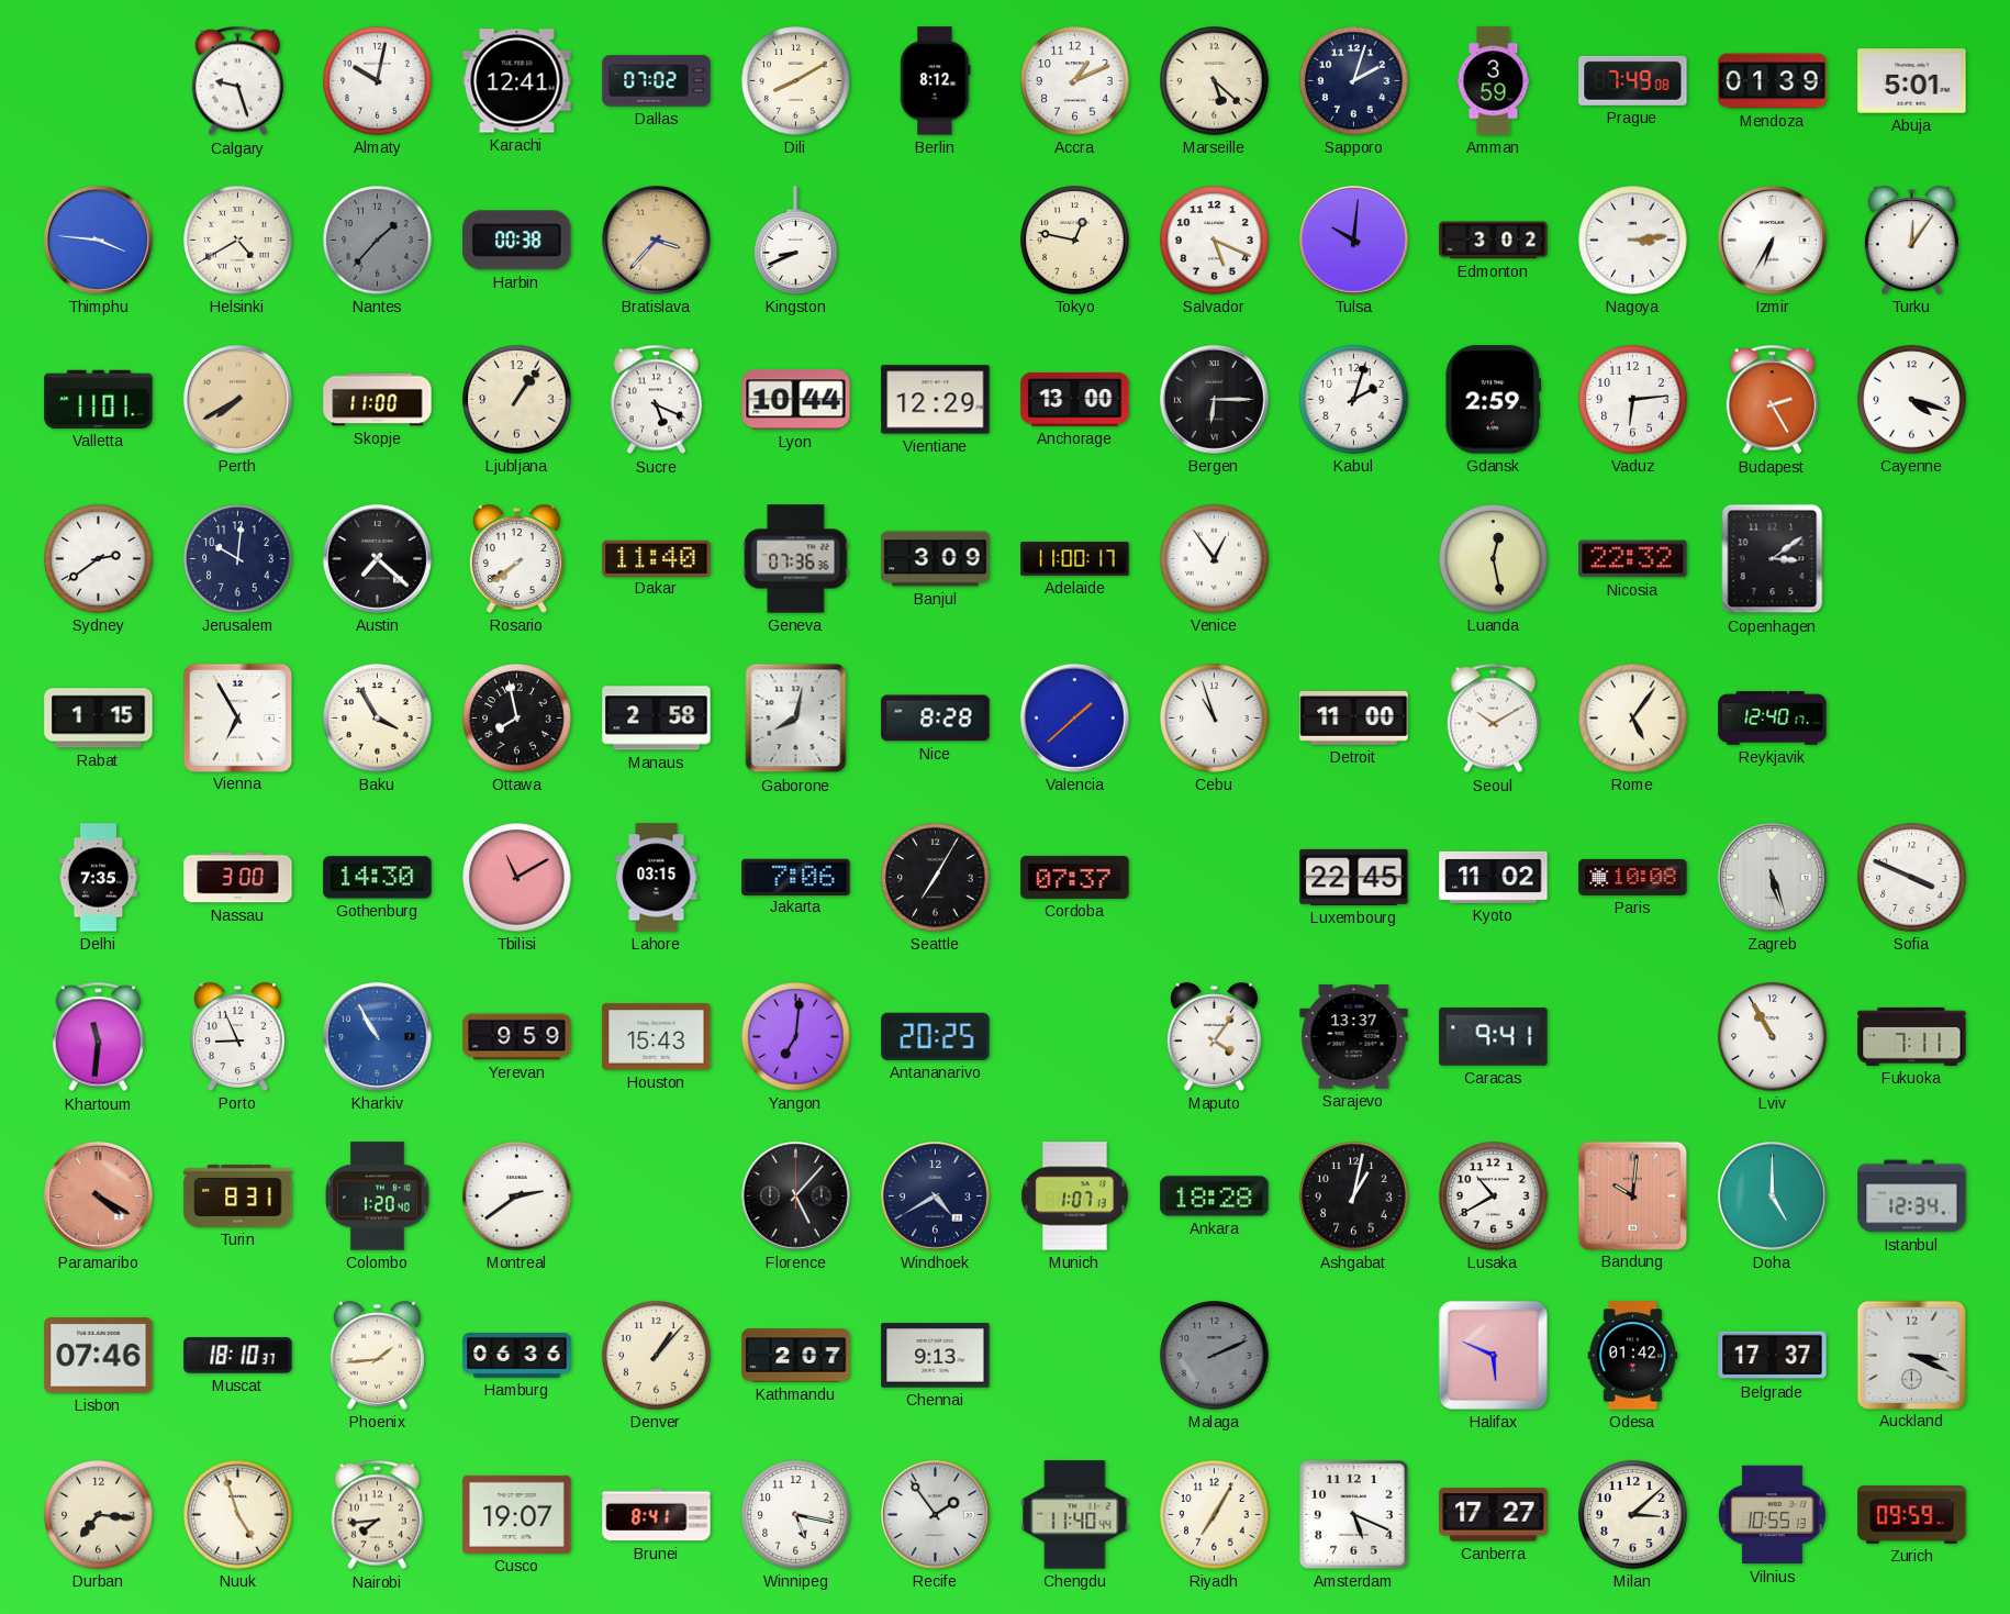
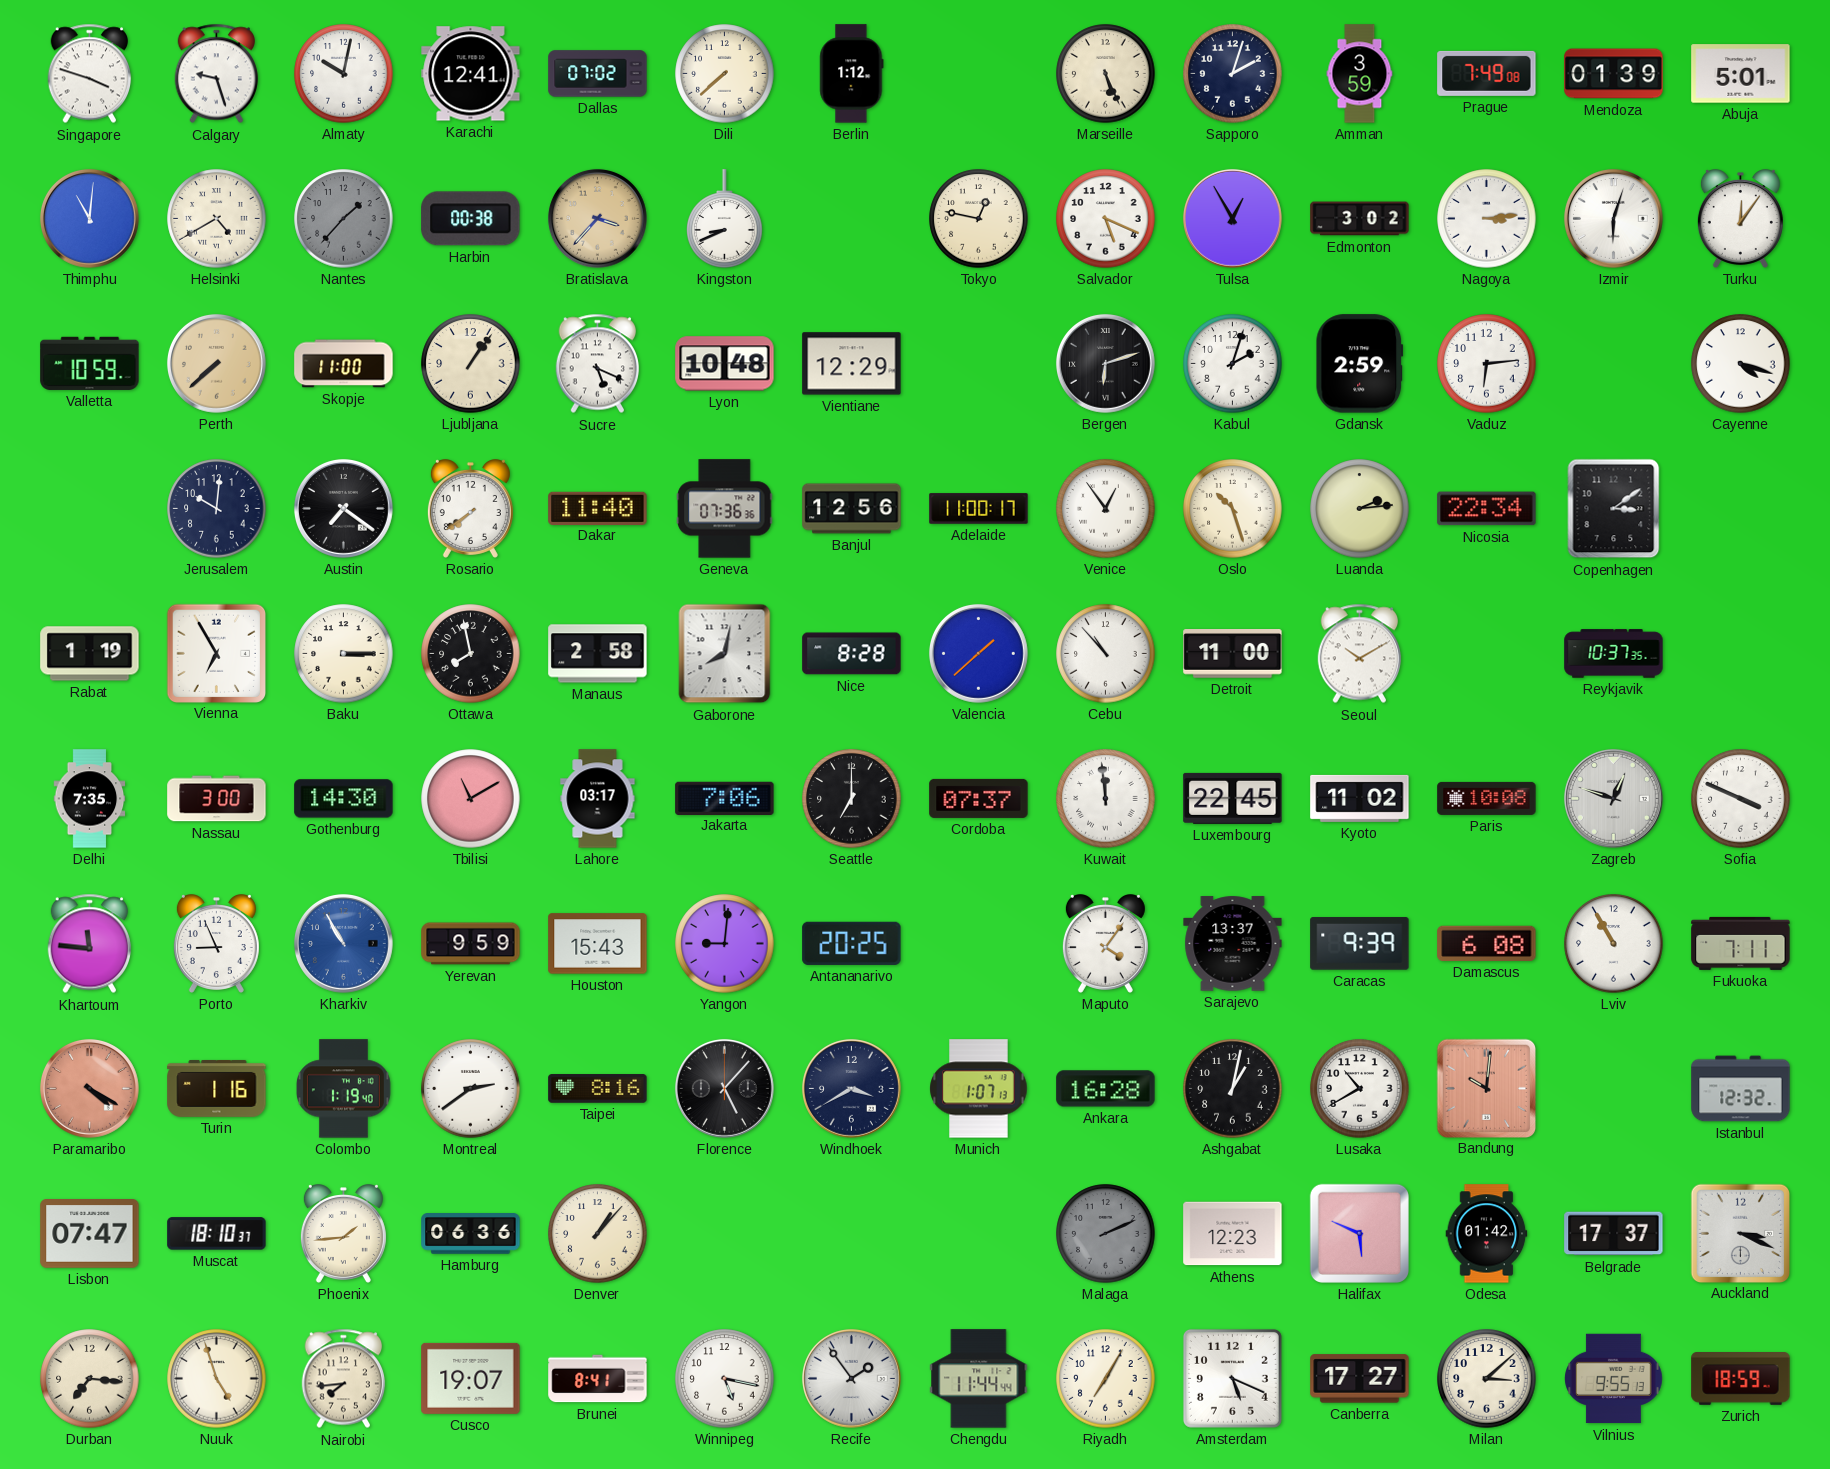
Singapore: none -> 3:48 (90, 74)
Dili: 8:10 -> 7:38 (725, 74)
Berlin: 8:12 -> 1:12 (852, 74)
Accra: 1:11 -> none (1075, 81)
Marseille: 5:22 -> 5:26 (1106, 74)
Thimphu: 3:46 -> 11:01 (89, 218)
Tulsa: 10:01 -> 12:55 (1232, 218)
Izmir: 6:35 -> 6:03 (1613, 218)
Valletta: 11:01 -> 10:59 (90, 363)
Perth: 7:40 -> 7:38 (216, 363)
Lyon: 10:44 -> 10:48 (725, 364)
Anchorage: 13:00 -> none (1075, 399)
Bergen: 6:15 -> 6:12 (1105, 363)
Budapest: 2:25 -> none (1773, 400)
Sydney: 2:39 -> none (99, 559)
Austin: 7:22 -> 7:21 (343, 508)
Banjul: 3:09 -> 12:56 (852, 509)
Oslo: none -> 10:27 (1233, 509)
Luanda: 12:28 -> 2:14 (1360, 509)
Nicosia: 22:32 -> 22:34 (1487, 509)
Rabat: 1:15 -> 1:19 (90, 654)
Baku: 3:55 -> 3:15 (344, 654)
Cebu: 10:57 -> 10:53 (1106, 654)
Rome: 5:06 -> none (1633, 719)
Reykjavik: 12:40 -> 10:37 (1614, 654)
Lahore: 03:15 -> 03:17 (598, 799)
Seattle: 7:05 -> 7:00 (852, 799)
Kuwait: none -> 11:59 (1106, 799)
Zagreb: 5:27 -> 12:48 (1613, 798)
Khartoum: 11:31 -> 11:46 (90, 944)
Yangon: 7:01 -> 9:01 (725, 944)
Caracas: 9:41 -> 9:39 (1360, 944)
Damascus: none -> 6:08 (1487, 943)
Turin: 8:31 -> 1:16 (217, 1088)
Colombo: 1:20 -> 1:19 (343, 1089)
Taipei: none -> 8:16 (598, 1089)
Windhoek: 4:40 -> 3:40 (851, 1088)
Ankara: 18:28 -> 16:28 (1106, 1089)
Doha: 5:00 -> none (1772, 1195)
Istanbul: 12:34 -> 12:32 (1741, 1089)
Lisbon: 07:46 -> 07:47 (90, 1234)
Kathmandu: 2:07 -> none (796, 1356)
Chennai: 9:13 -> none (936, 1356)
Athens: none -> 12:23 (1233, 1234)
Chengdu: 11:40 -> 11:44 (979, 1379)
Vilnius: 10:55 -> 9:55 (1614, 1379)
Zurich: 09:59 -> 18:59 (1741, 1379)
